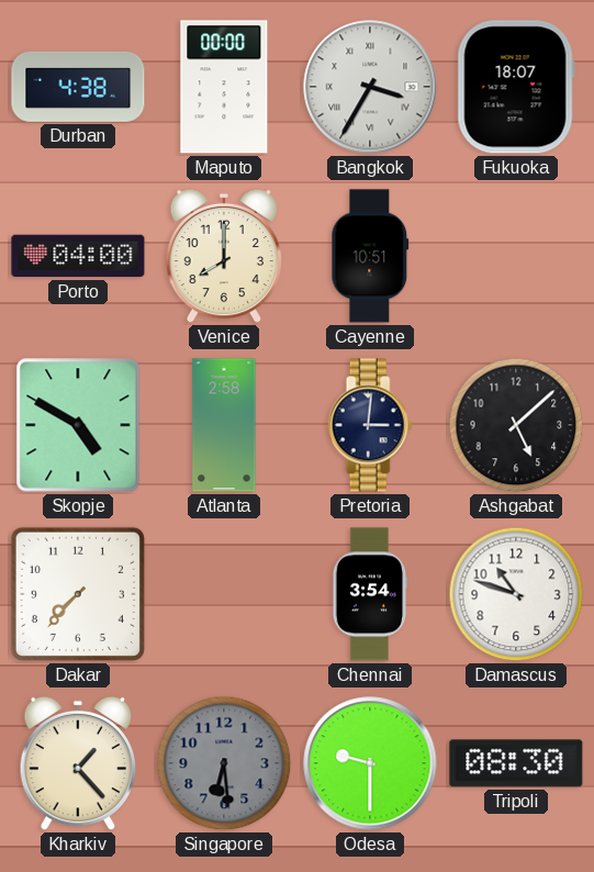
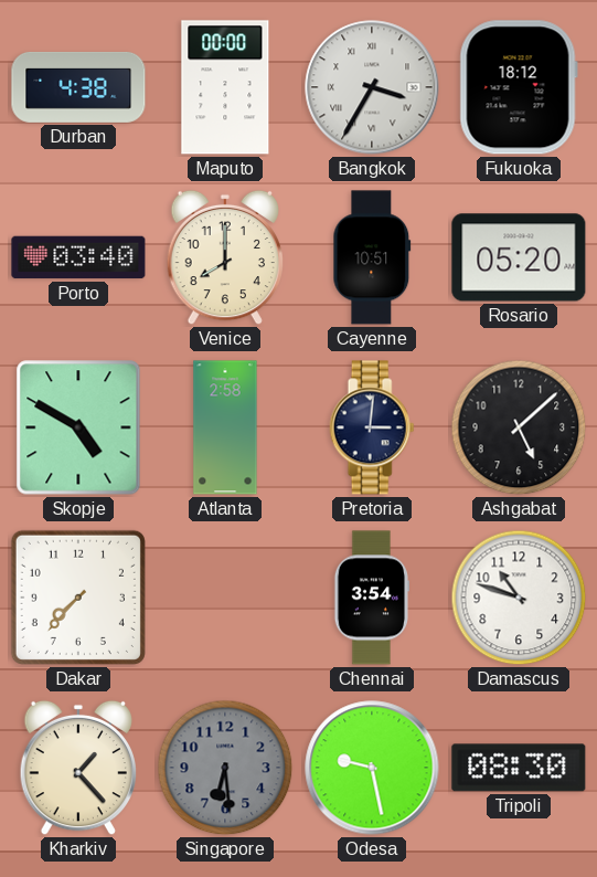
Fukuoka: 18:07 -> 18:12 (519, 87)
Porto: 04:00 -> 03:40 (78, 257)
Rosario: none -> 05:20 (519, 257)
Odesa: 9:30 -> 9:28 (372, 768)
